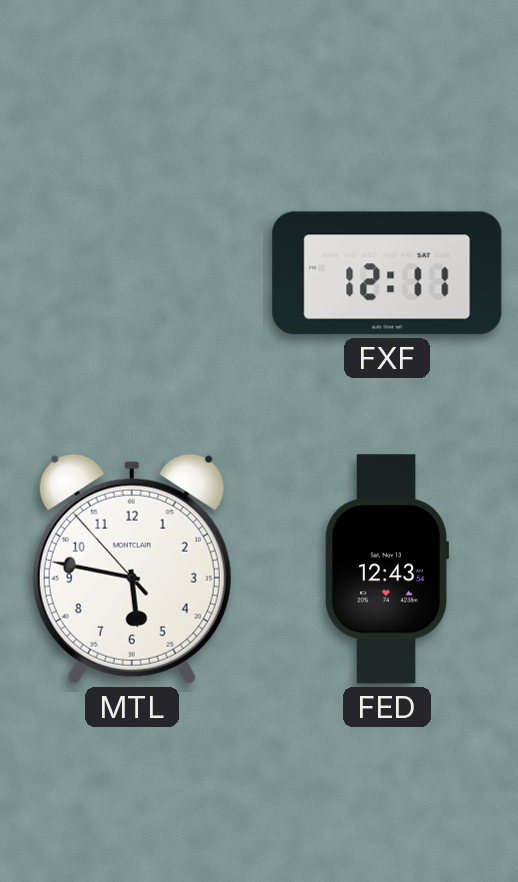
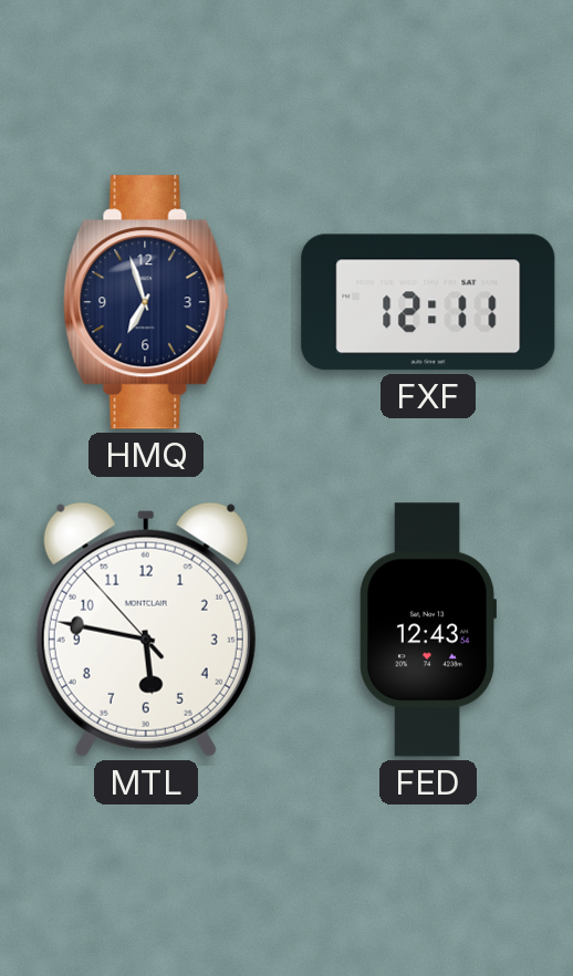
HMQ: none -> 6:57 (146, 302)
